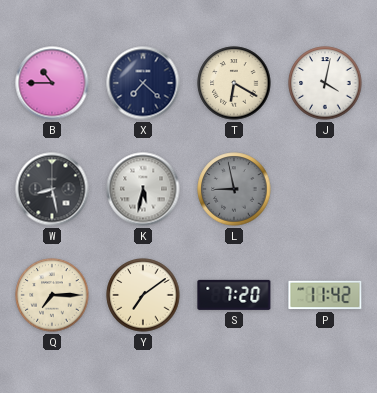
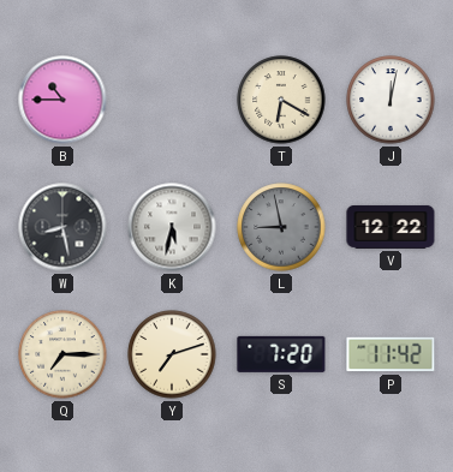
X: 7:22 -> none (143, 83)
J: 4:02 -> 12:02 (391, 100)
V: none -> 12:22 (391, 227)
Y: 7:09 -> 7:12 (172, 354)
